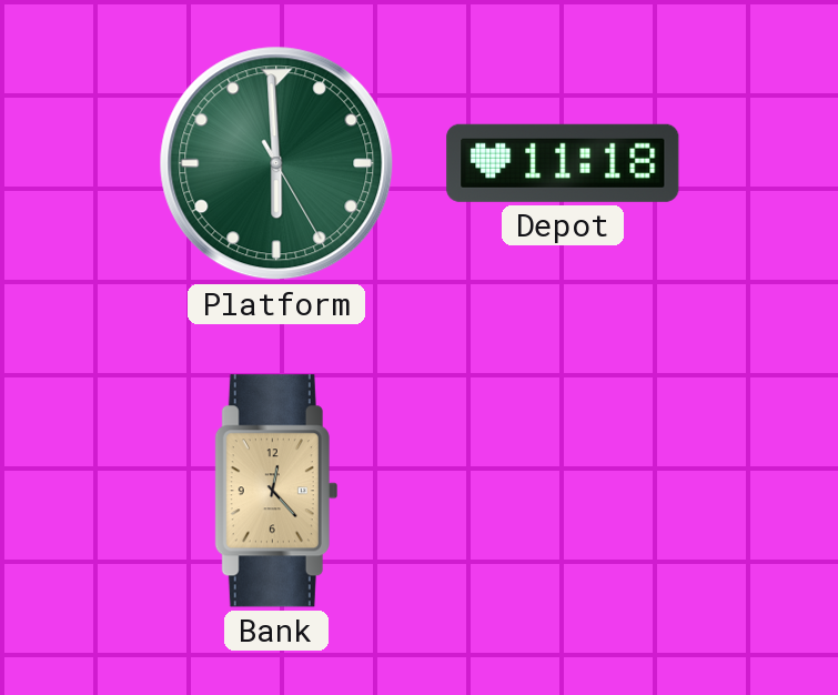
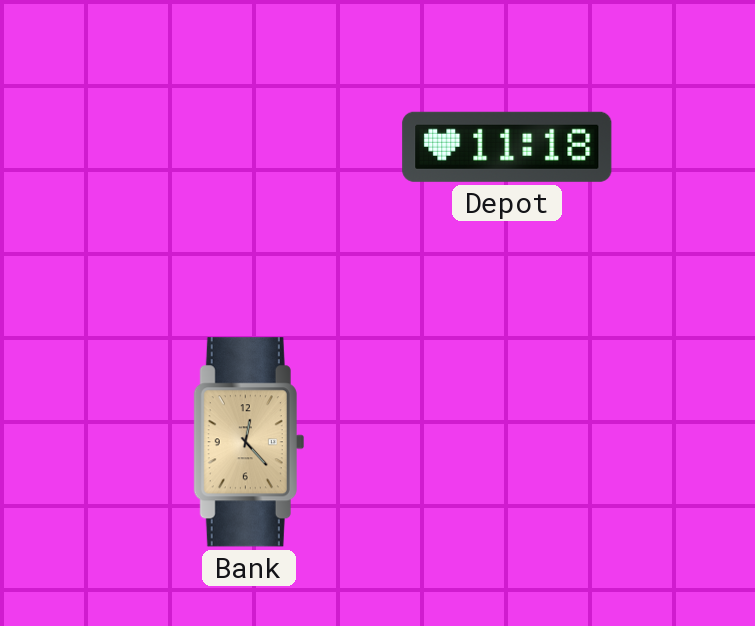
Platform: 5:59 -> none (276, 163)
